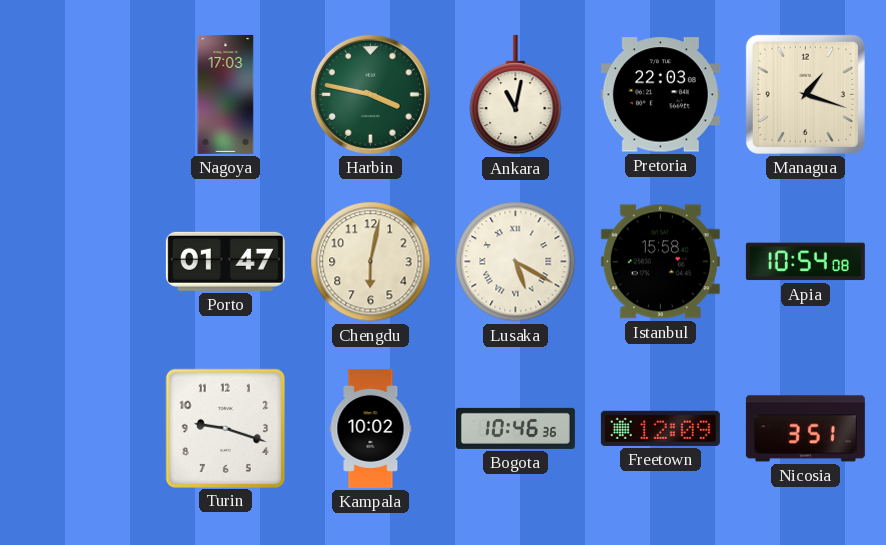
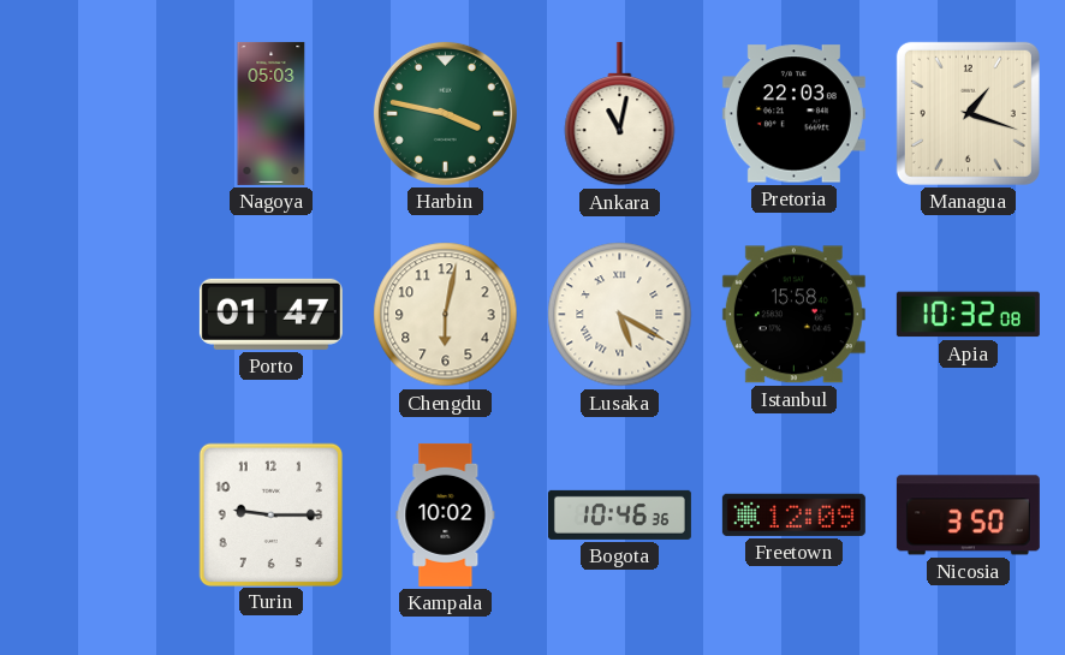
Nagoya: 17:03 -> 05:03 (272, 113)
Apia: 10:54 -> 10:32 (968, 315)
Turin: 9:18 -> 9:15 (270, 514)
Nicosia: 3:51 -> 3:50 (968, 516)
